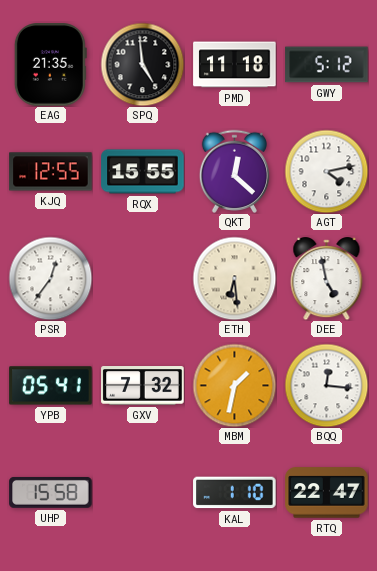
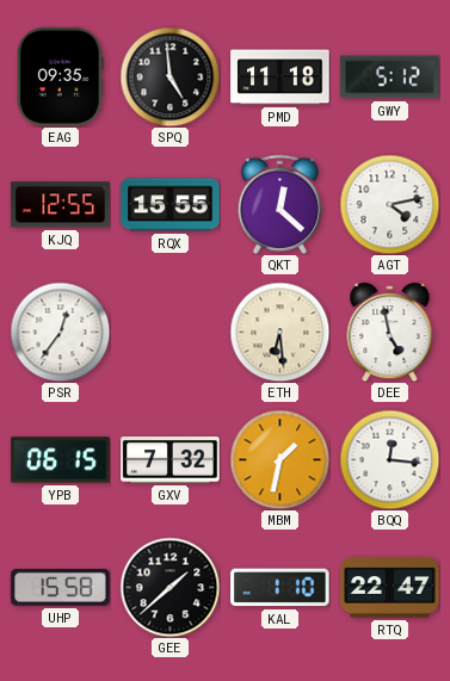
EAG: 21:35 -> 09:35 (60, 78)
YPB: 05:41 -> 06:15 (61, 460)
GEE: none -> 1:38 (169, 587)
